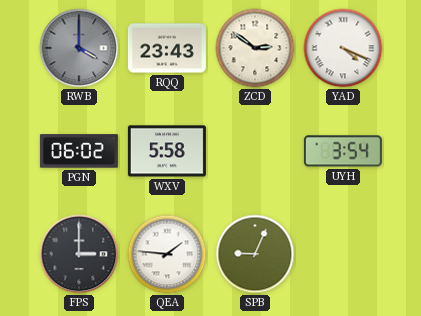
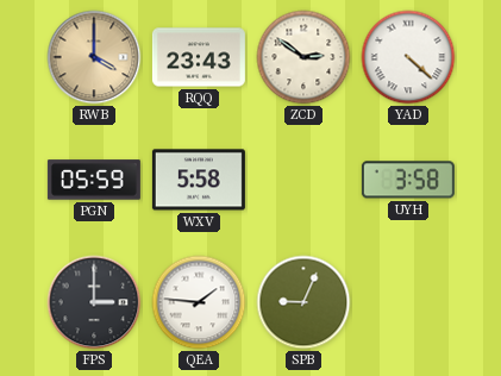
RWB dial: grey -> champagne (94, 57)
YAD: 4:19 -> 4:22 (408, 57)
PGN: 06:02 -> 05:59 (94, 180)
UYH: 3:54 -> 3:58 (408, 180)
